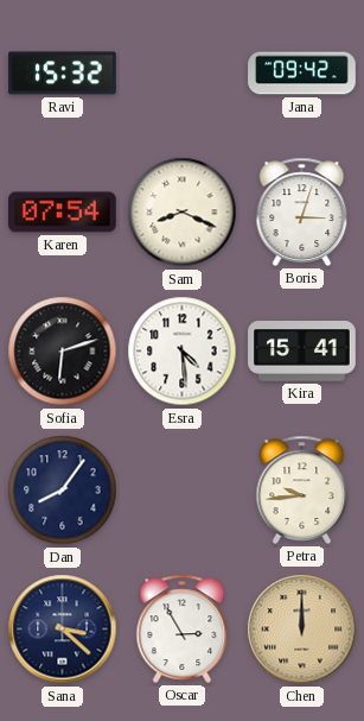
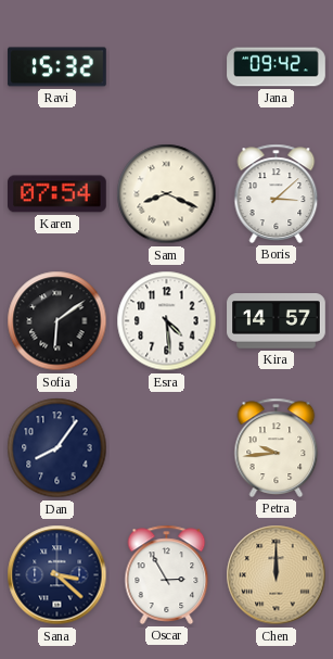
Boris: 3:03 -> 3:08 (277, 193)
Sofia: 6:12 -> 6:09 (57, 321)
Kira: 15:41 -> 14:57 (277, 321)
